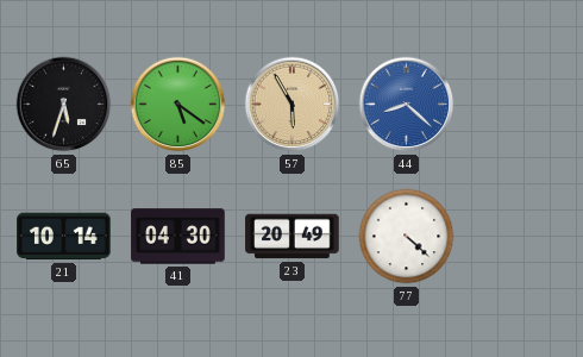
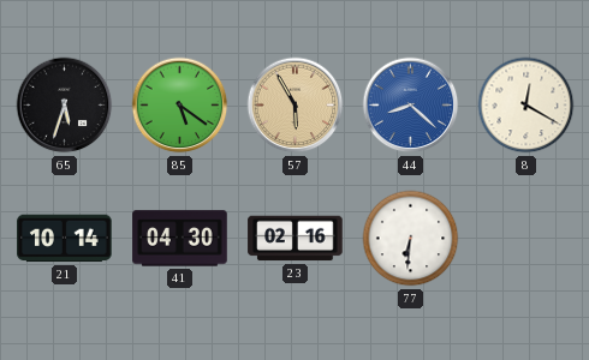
8: none -> 12:20 (526, 106)
23: 20:49 -> 02:16 (296, 239)
77: 4:22 -> 6:31 (411, 239)
